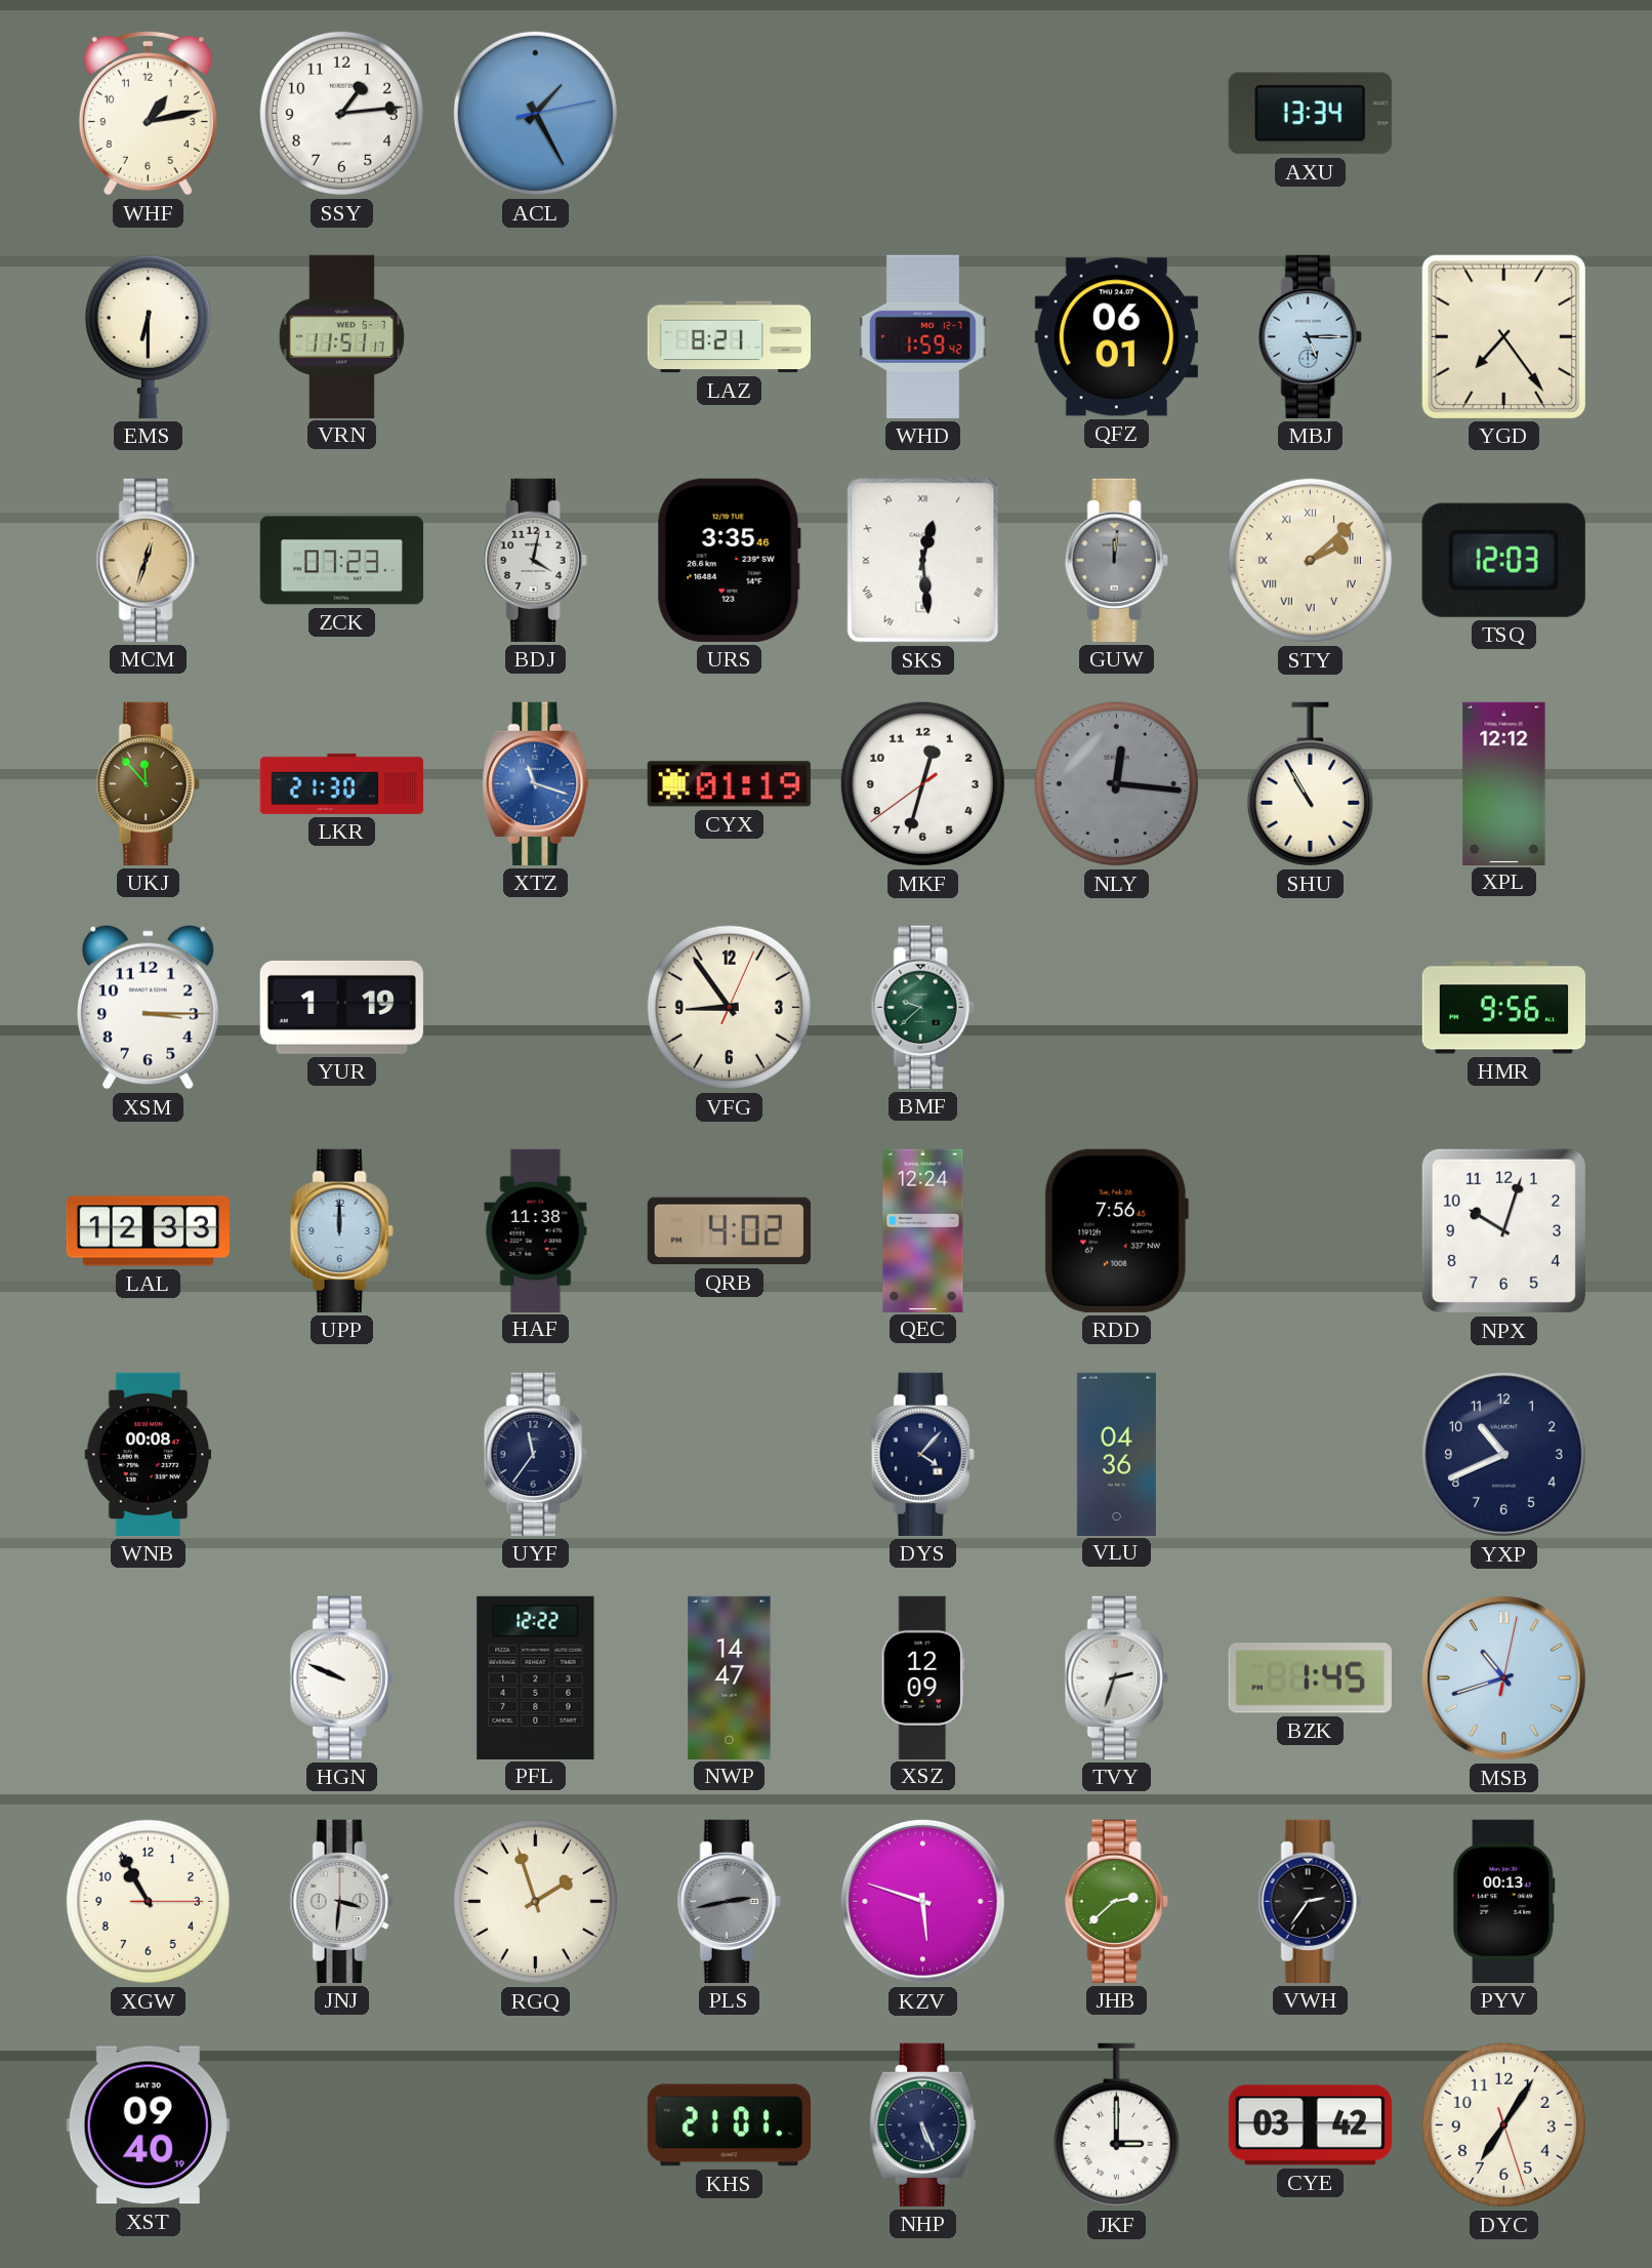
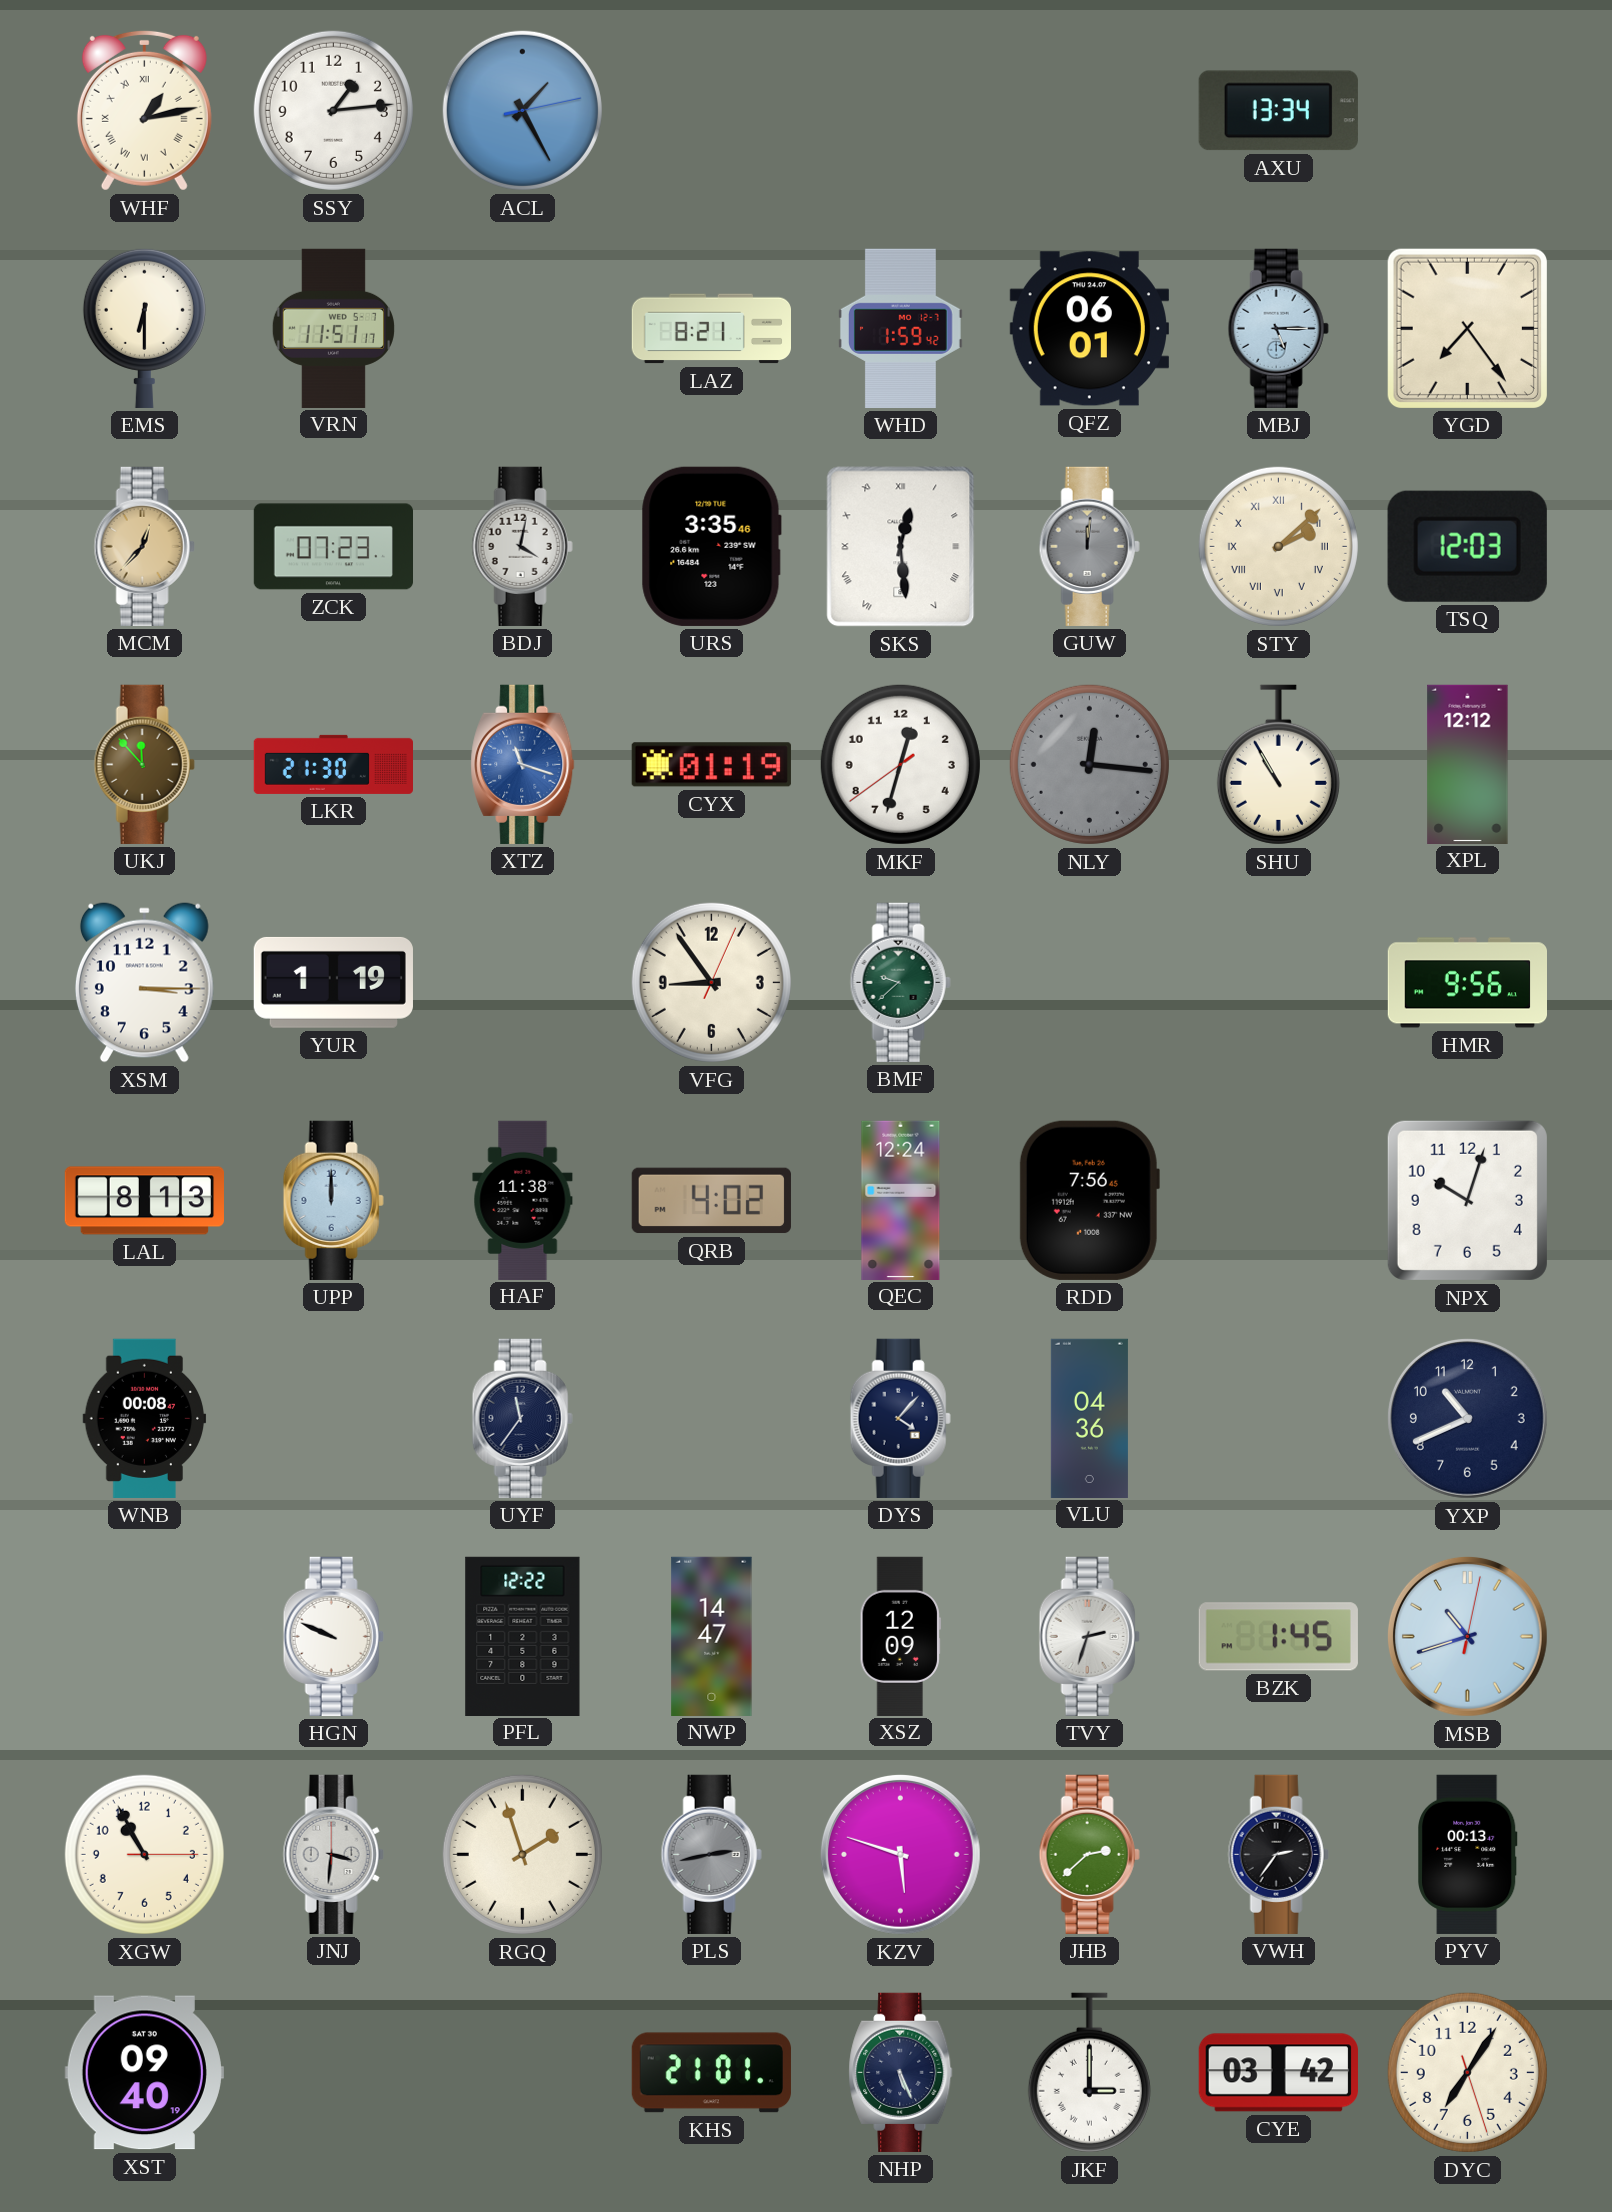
WHF numerals: Arabic -> Roman (144, 110)
MCM: 12:33 -> 12:37 (144, 546)
LAL: 12:33 -> 8:13 (144, 1201)
